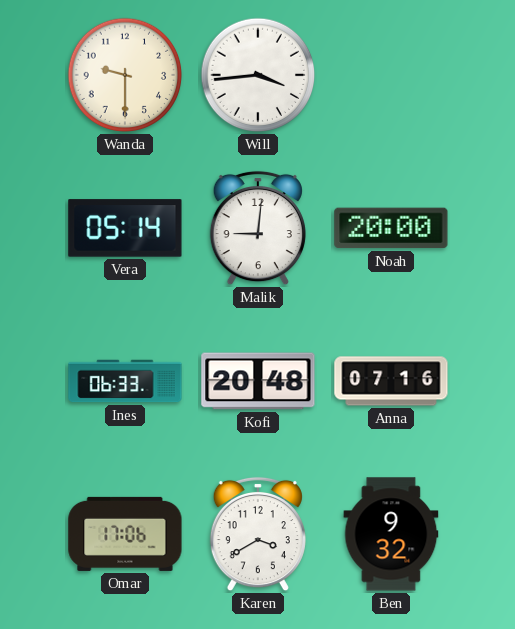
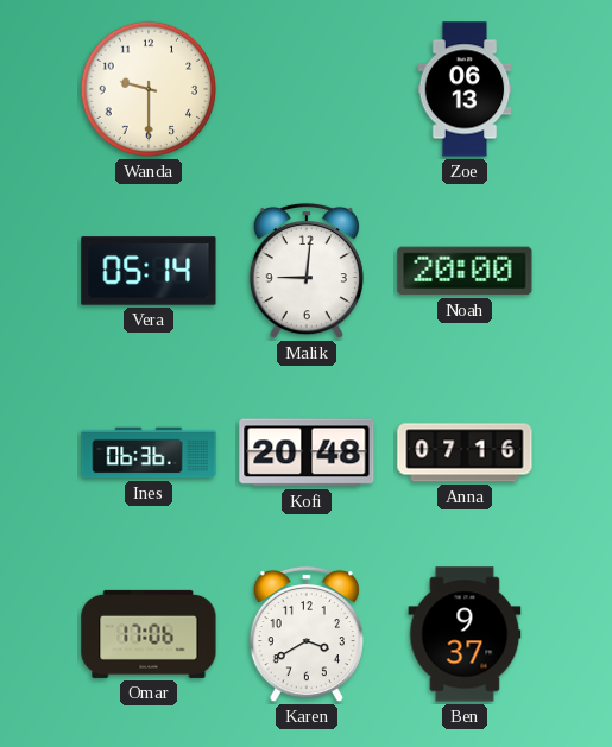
Will: 3:44 -> none (258, 75)
Zoe: none -> 06:13 (465, 89)
Ines: 06:33 -> 06:36 (149, 452)
Ben: 9:32 -> 9:37 (465, 634)
